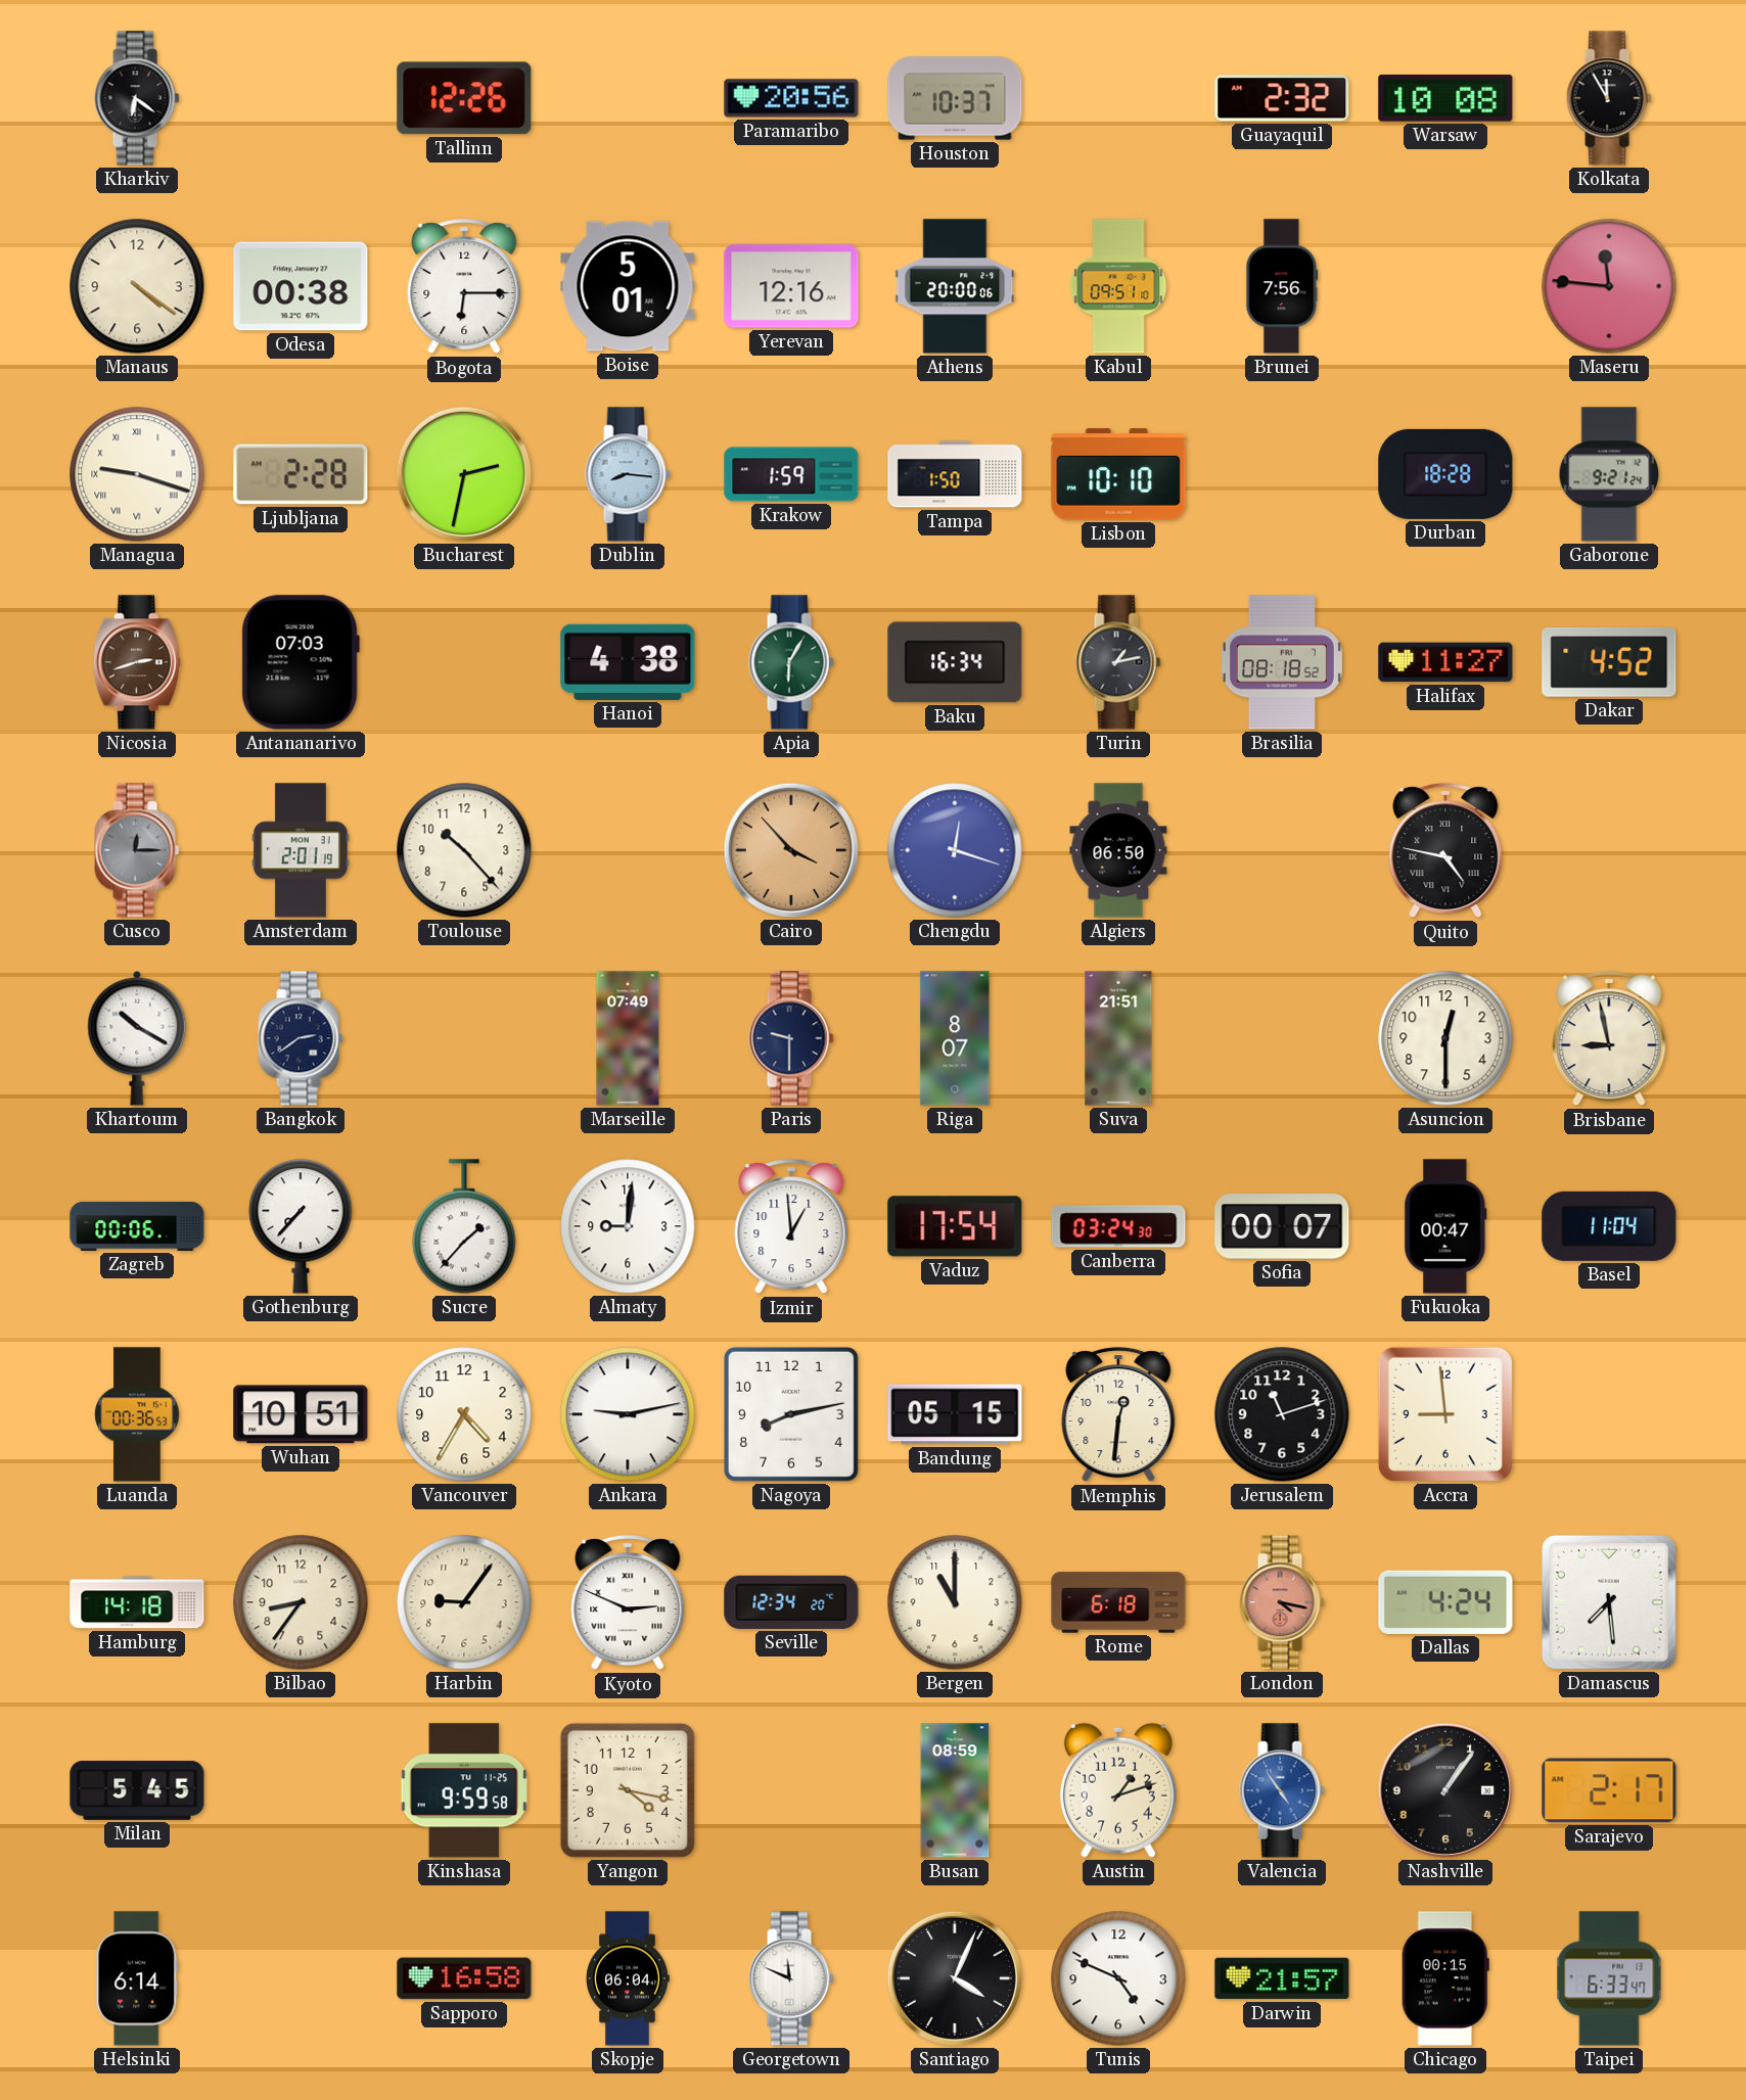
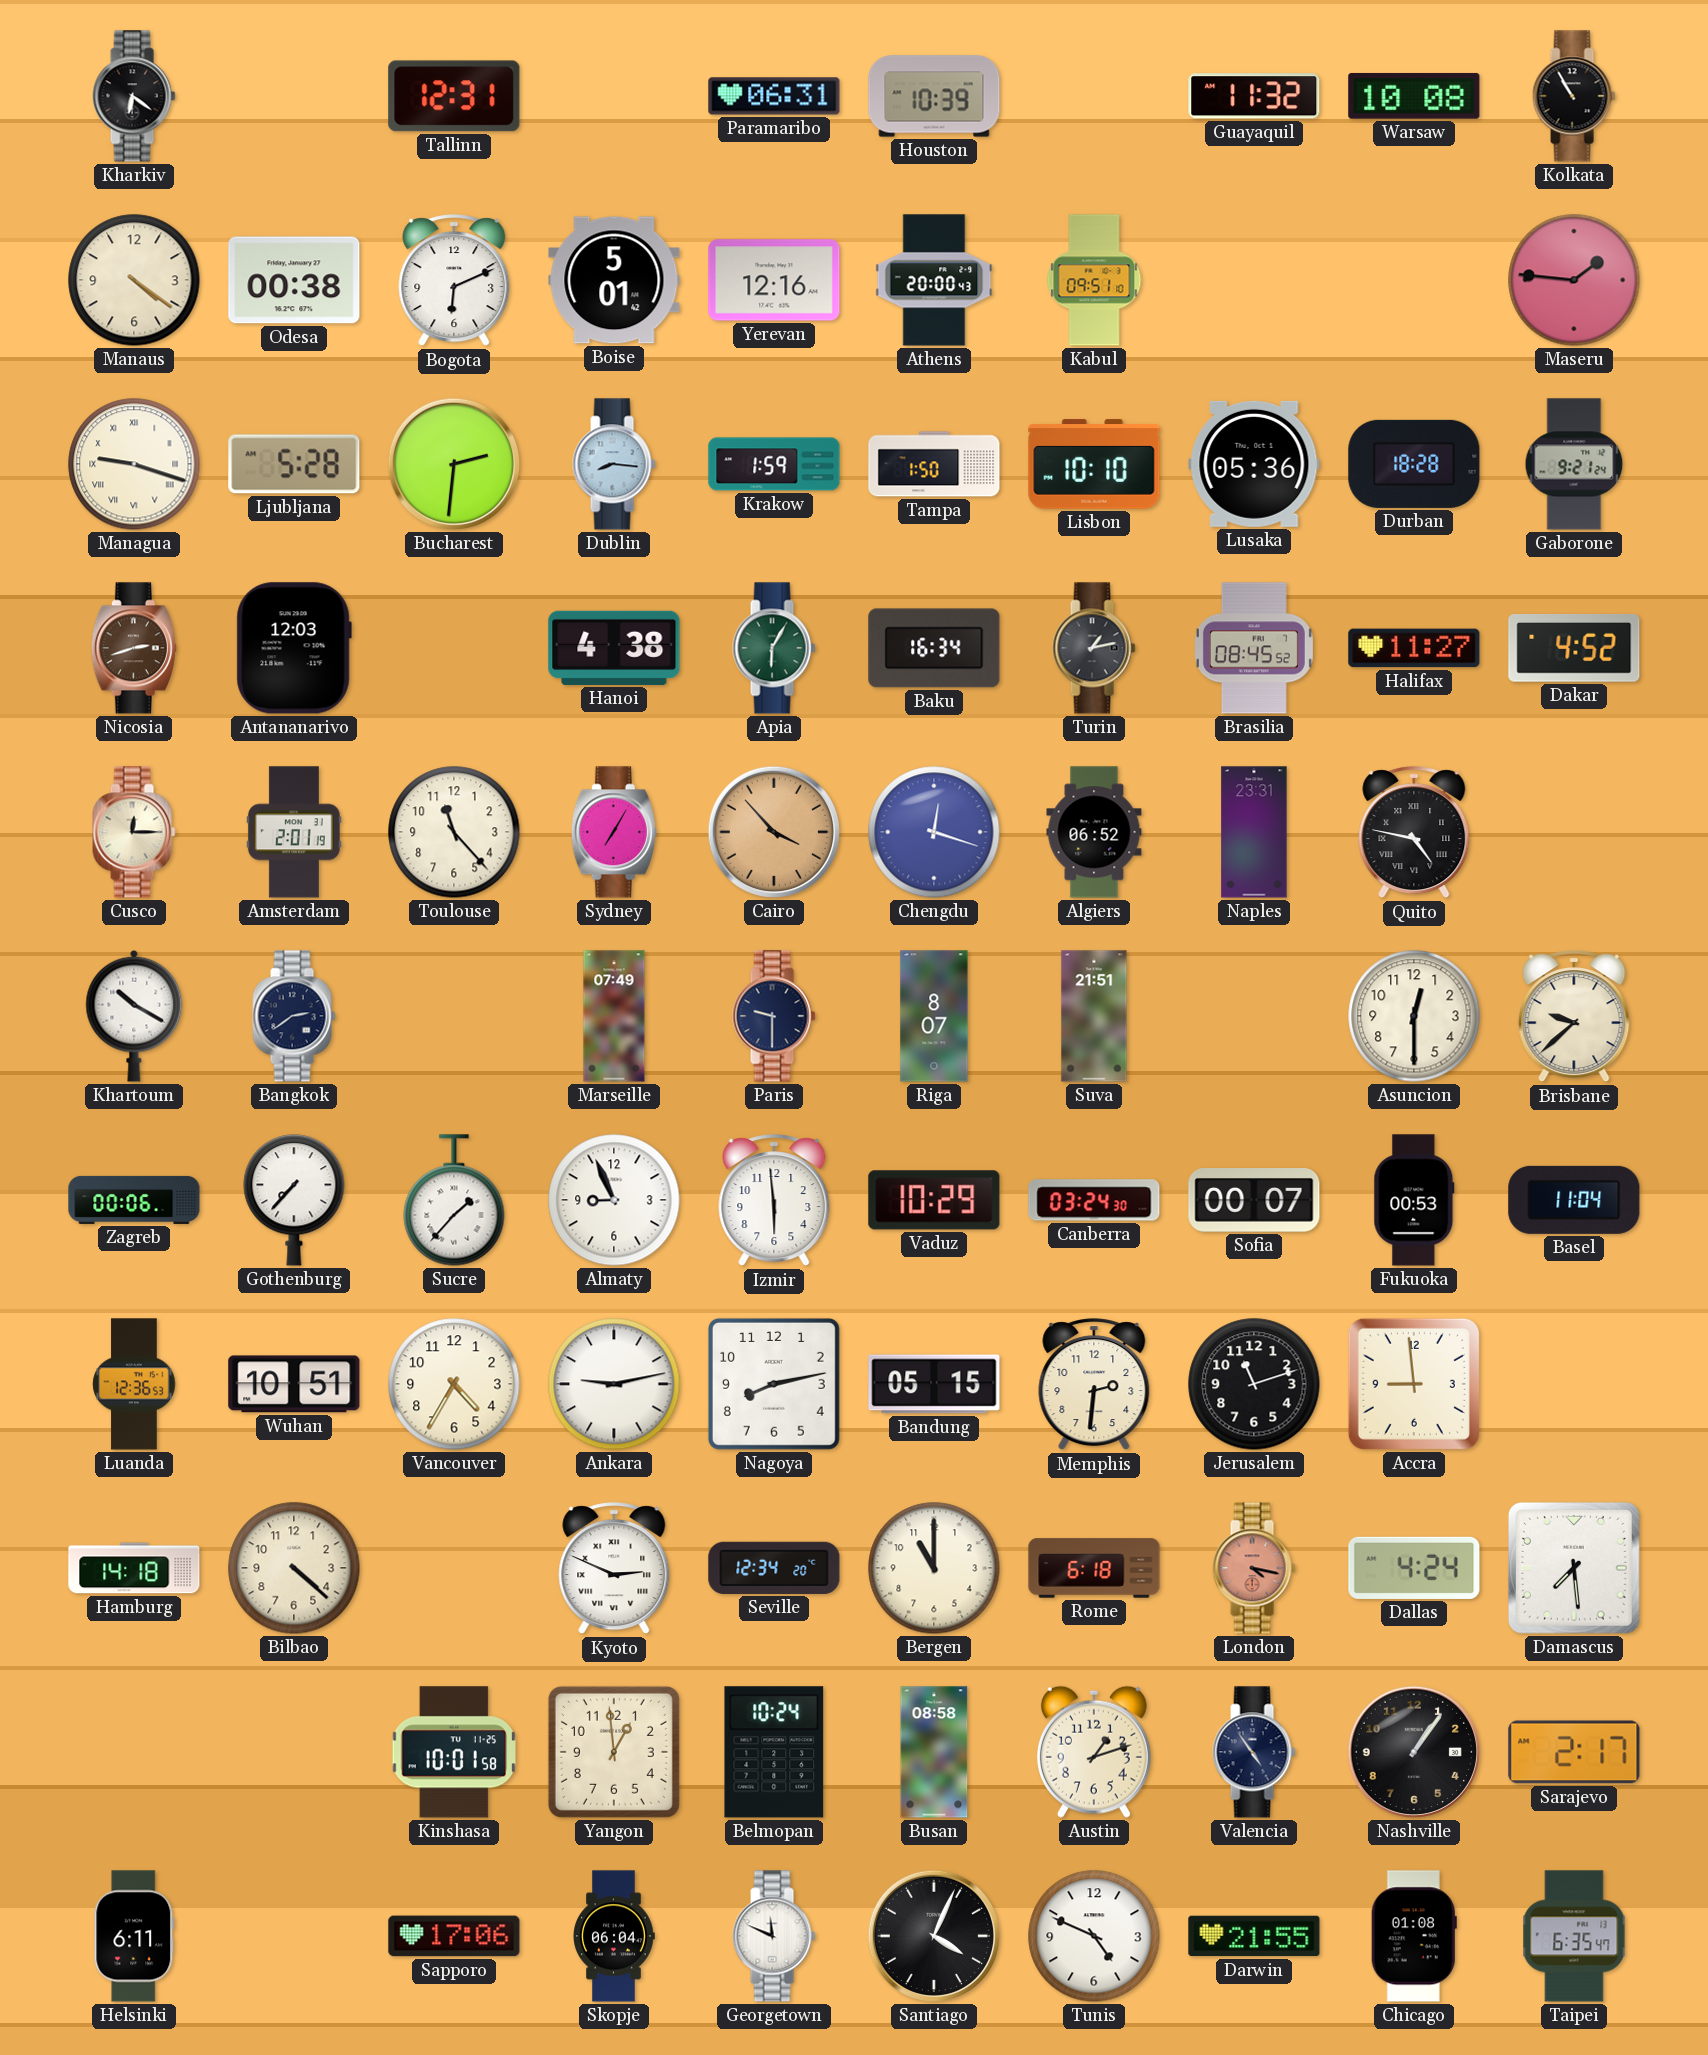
Tallinn: 12:26 -> 12:31 (454, 96)
Paramaribo: 20:56 -> 06:31 (774, 96)
Houston: 10:37 -> 10:39 (934, 96)
Guayaquil: 2:32 -> 11:32 (1254, 96)
Kolkata: 11:55 -> 10:55 (1574, 96)
Bogota: 6:15 -> 6:11 (454, 281)
Athens: 20:00:06 -> 20:00:43 (934, 280)
Brunei: 7:56 -> none (1282, 286)
Maseru: 11:46 -> 1:46 (1574, 280)
Ljubljana: 2:28 -> 5:28 (294, 464)
Bucharest: 2:32 -> 2:31 (454, 464)
Lusaka: none -> 05:36 (1254, 464)
Antananarivo: 07:03 -> 12:03 (294, 648)
Brasilia: 08:18 -> 08:45 (1254, 648)
Cusco dial: grey -> cream (134, 832)
Toulouse: 10:23 -> 11:23 (454, 832)
Sydney: none -> 7:05 (614, 832)
Algiers: 06:50 -> 06:52 (1094, 832)
Naples: none -> 23:31 (1254, 832)
Brisbane: 8:58 -> 9:38 (1574, 1017)
Almaty: 9:01 -> 8:56 (614, 1200)
Izmir: 12:59 -> 5:59 (774, 1201)
Vaduz: 17:54 -> 10:29 (934, 1200)
Fukuoka: 00:47 -> 00:53 (1414, 1200)
Luanda: 00:36 -> 12:36 (134, 1384)
Memphis: 12:31 -> 2:31 (1094, 1385)
Bilbao: 8:36 -> 4:22 (294, 1568)
Harbin: 9:06 -> none (464, 1602)
Milan: 5:45 -> none (137, 1791)
Kinshasa: 9:59 -> 10:01 (454, 1752)
Yangon: 4:17 -> 12:59 (614, 1752)
Belmopan: none -> 10:24 (774, 1752)
Busan: 08:59 -> 08:58 (934, 1752)
Valencia dial: blue -> navy (1254, 1752)
Helsinki: 6:14 -> 6:11 (134, 1936)
Sapporo: 16:58 -> 17:06 (454, 1936)
Darwin: 21:57 -> 21:55 (1254, 1936)
Chicago: 00:15 -> 01:08 (1414, 1936)
Taipei: 6:33 -> 6:35 (1574, 1936)
